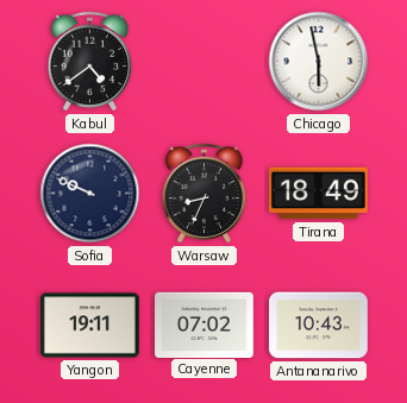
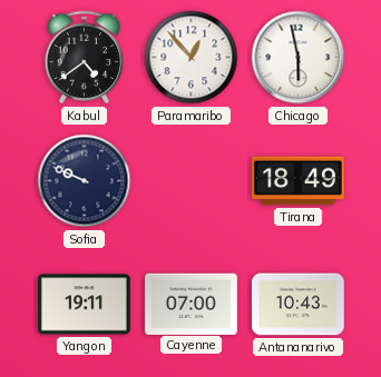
Paramaribo: none -> 12:53 (192, 58)
Warsaw: 8:34 -> none (205, 194)
Cayenne: 07:02 -> 07:00 (192, 304)
